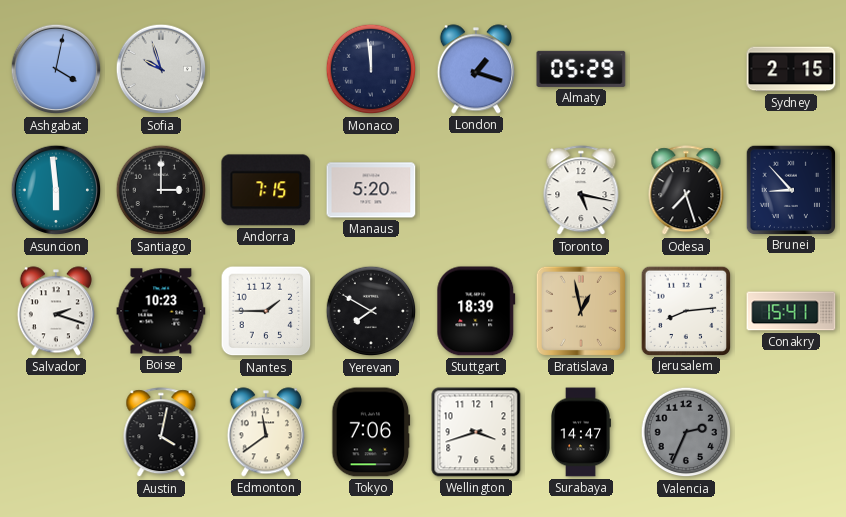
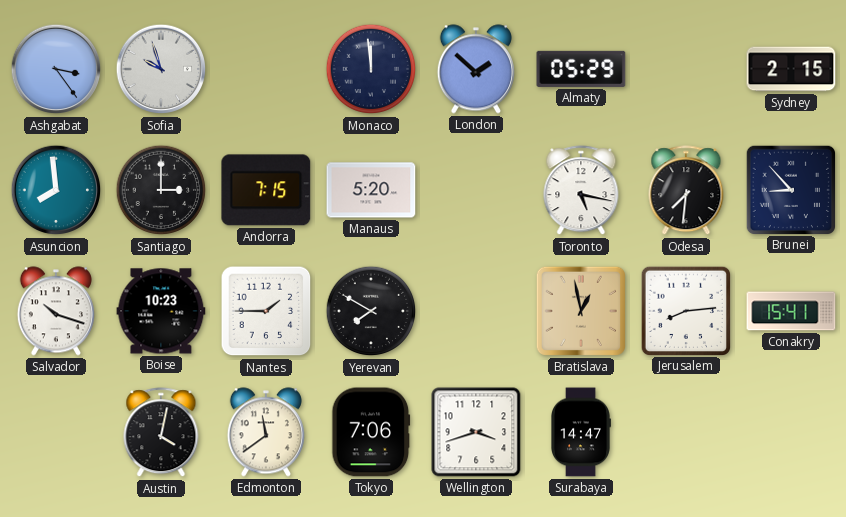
Ashgabat: 4:02 -> 3:24 (56, 69)
London: 1:18 -> 1:52 (476, 69)
Asuncion: 5:59 -> 7:59 (56, 190)
Odesa: 7:27 -> 7:31 (686, 191)
Salvador: 2:18 -> 10:18 (56, 311)
Stuttgart: 18:39 -> none (476, 311)
Valencia: 2:34 -> none (686, 432)
